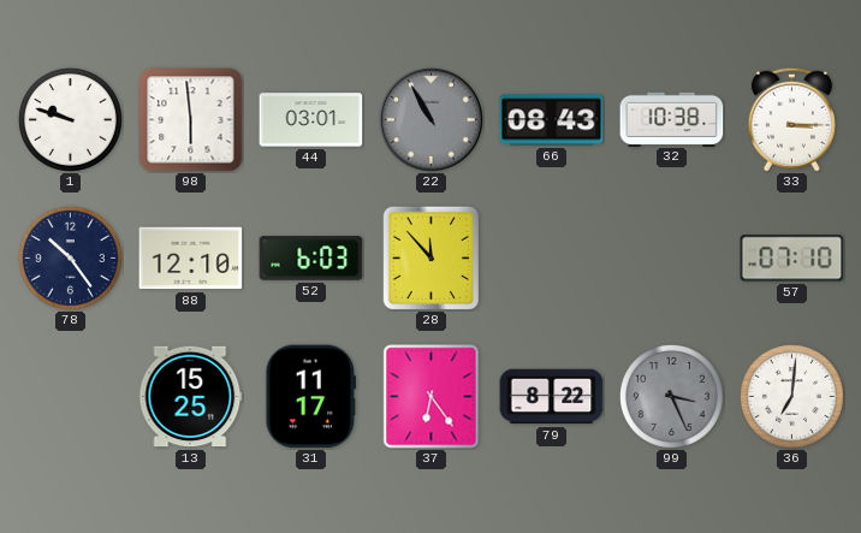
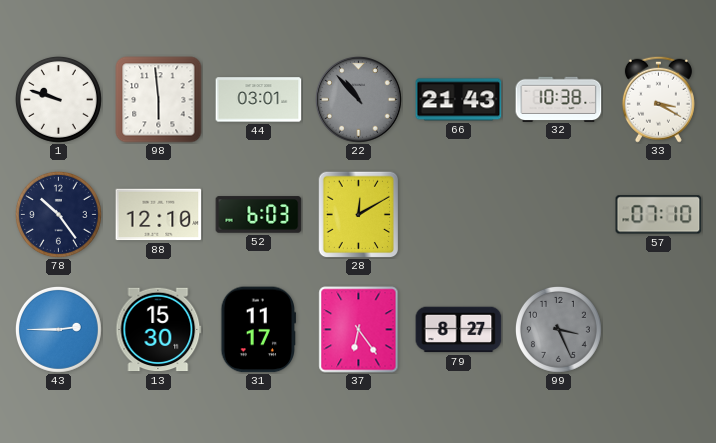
22: 10:55 -> 10:53 (359, 100)
66: 08:43 -> 21:43 (459, 100)
33: 3:15 -> 3:20 (658, 99)
28: 11:53 -> 12:10 (359, 214)
43: none -> 2:45 (58, 329)
13: 15:25 -> 15:30 (159, 330)
79: 8:22 -> 8:27 (459, 330)
36: 7:01 -> none (791, 396)
